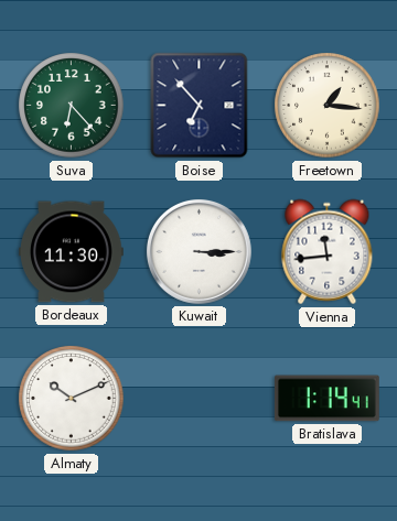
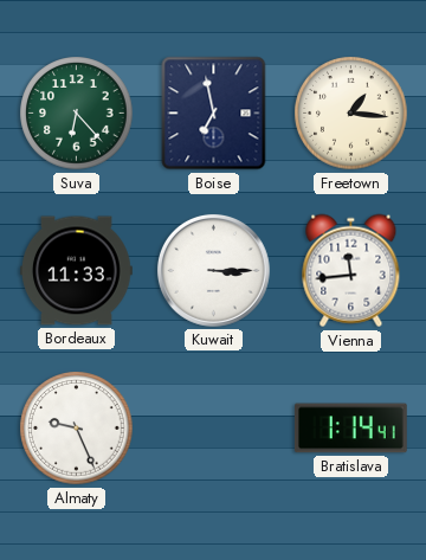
Boise: 6:53 -> 6:58 (214, 114)
Bordeaux: 11:30 -> 11:33 (77, 271)
Almaty: 10:11 -> 9:26 (77, 429)
